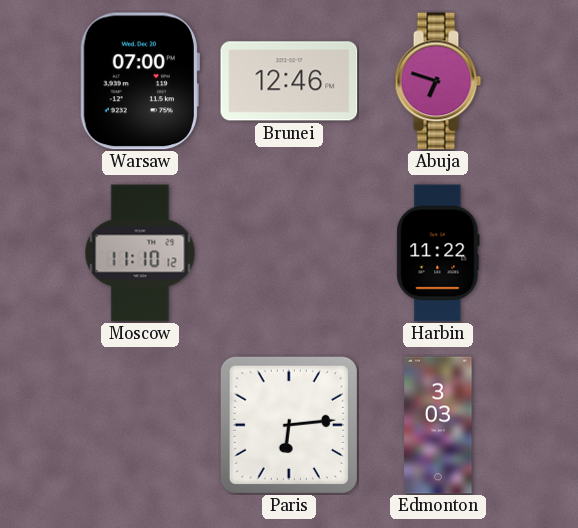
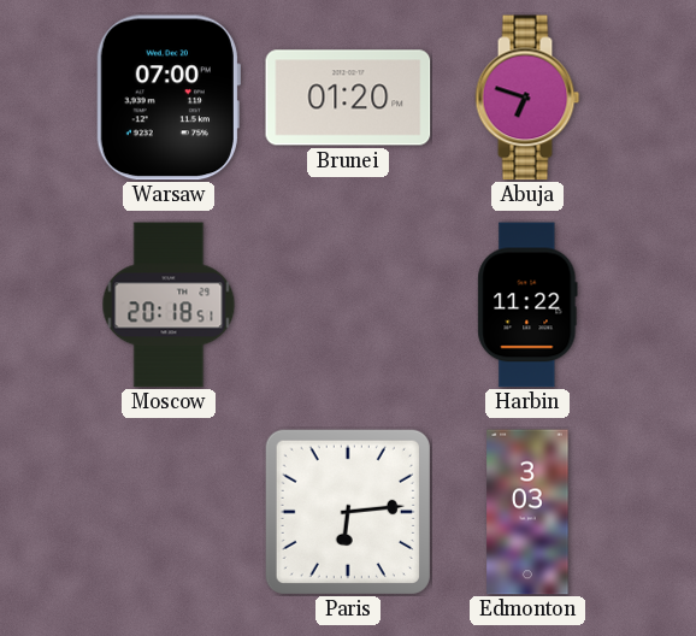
Brunei: 12:46 -> 01:20 (348, 98)
Moscow: 11:10 -> 20:18 (169, 305)
